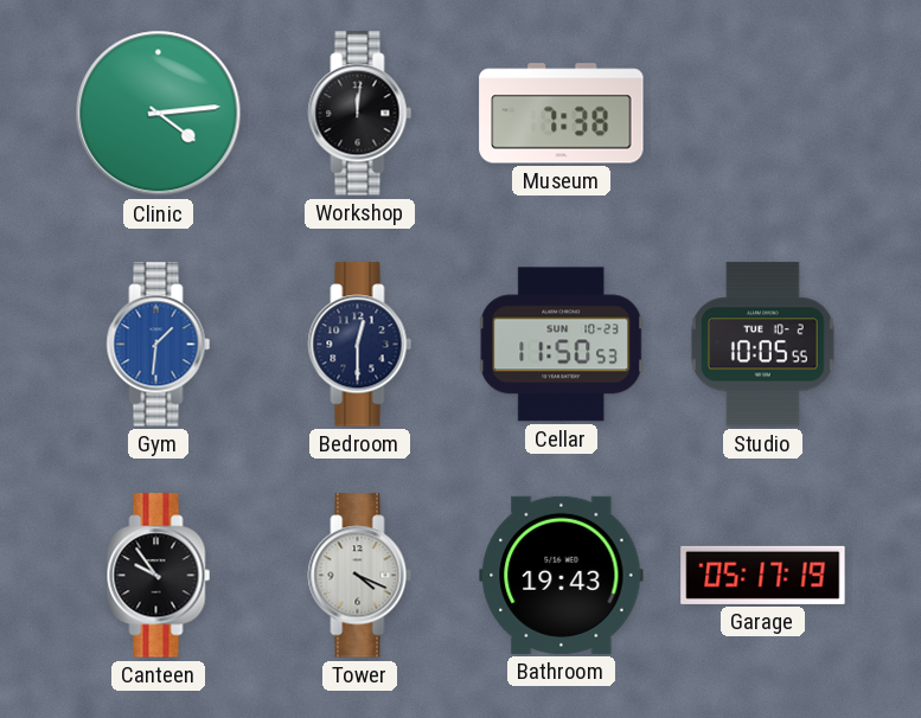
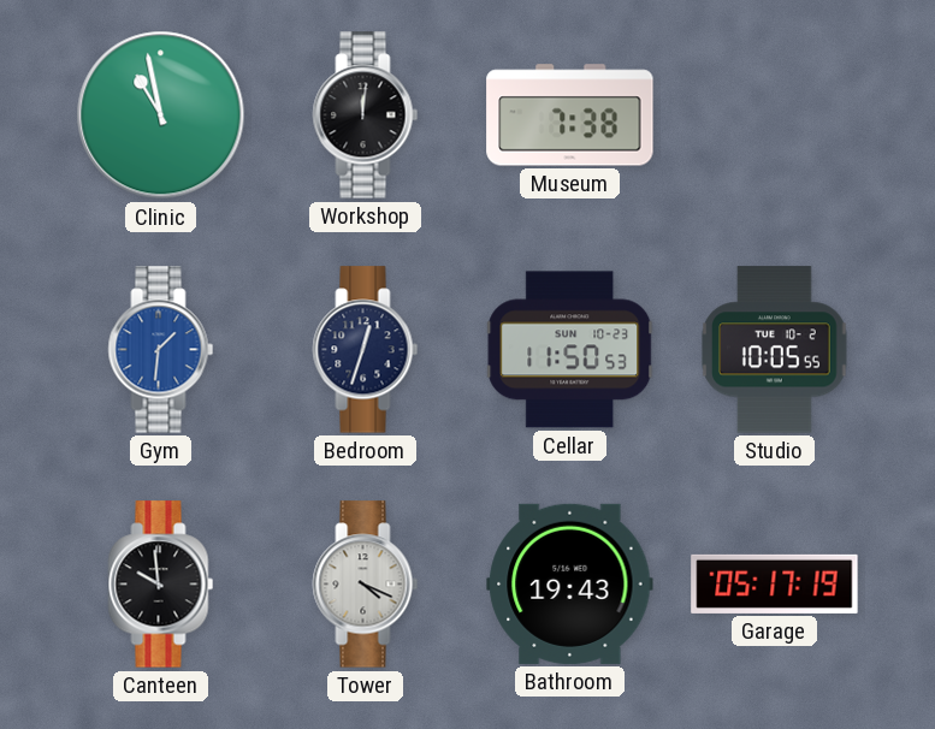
Clinic: 4:14 -> 10:58 (161, 115)
Bedroom: 12:30 -> 12:33 (366, 350)
Canteen: 9:54 -> 9:59 (161, 585)
